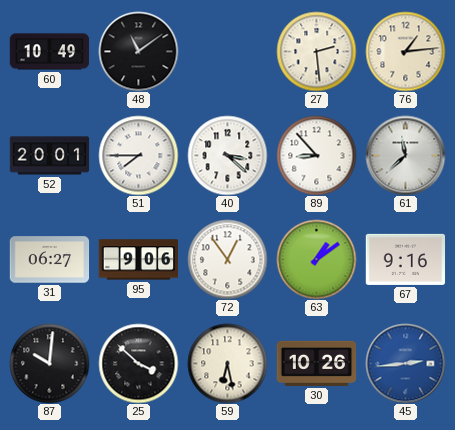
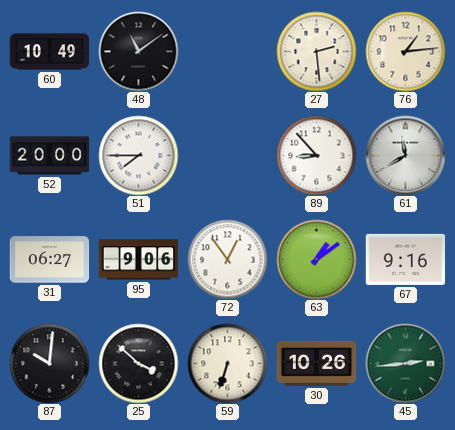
52: 20:01 -> 20:00 (49, 156)
40: 3:22 -> none (227, 155)
61: 11:38 -> 11:40 (405, 155)
59: 6:28 -> 6:33 (227, 363)
45 dial: blue -> green (405, 363)
